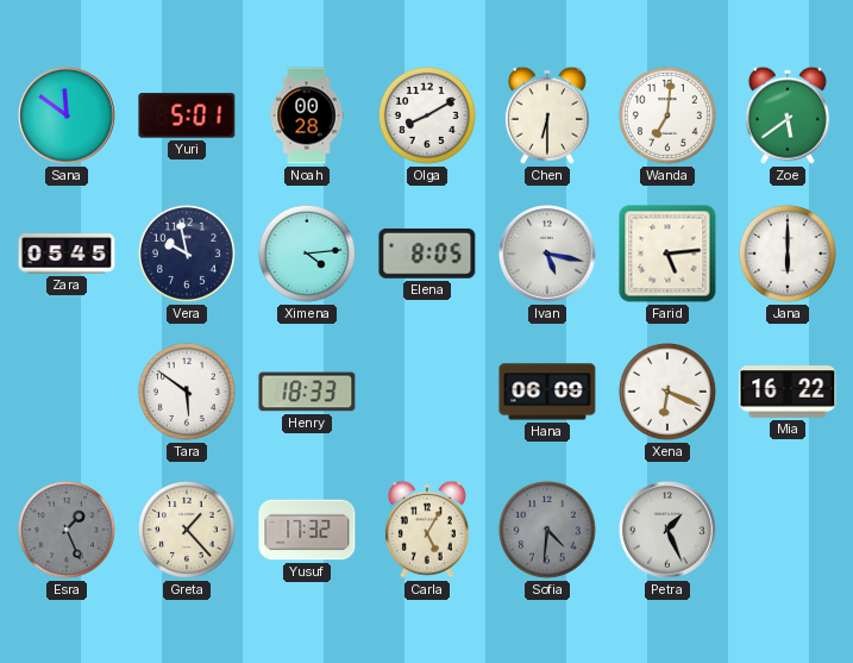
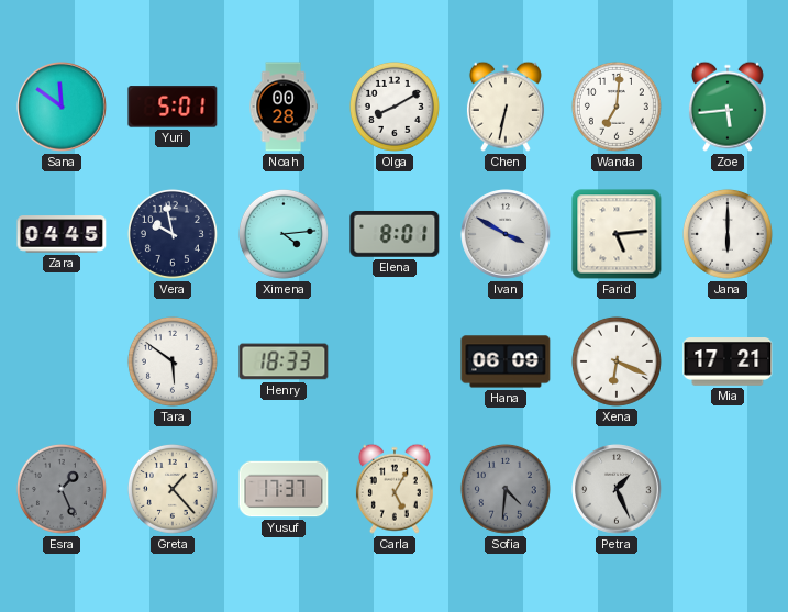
Chen: 6:30 -> 6:32 (506, 107)
Zoe: 5:39 -> 5:44 (728, 107)
Zara: 05:45 -> 04:45 (62, 234)
Elena: 8:05 -> 8:01 (395, 234)
Ivan: 5:17 -> 3:50 (506, 234)
Mia: 16:22 -> 17:21 (728, 363)
Yusuf: 17:32 -> 17:37 (284, 489)
